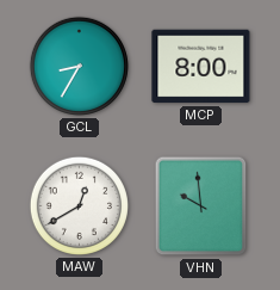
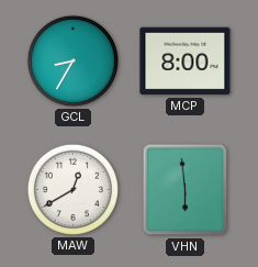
VHN: 9:59 -> 5:59 (186, 190)
